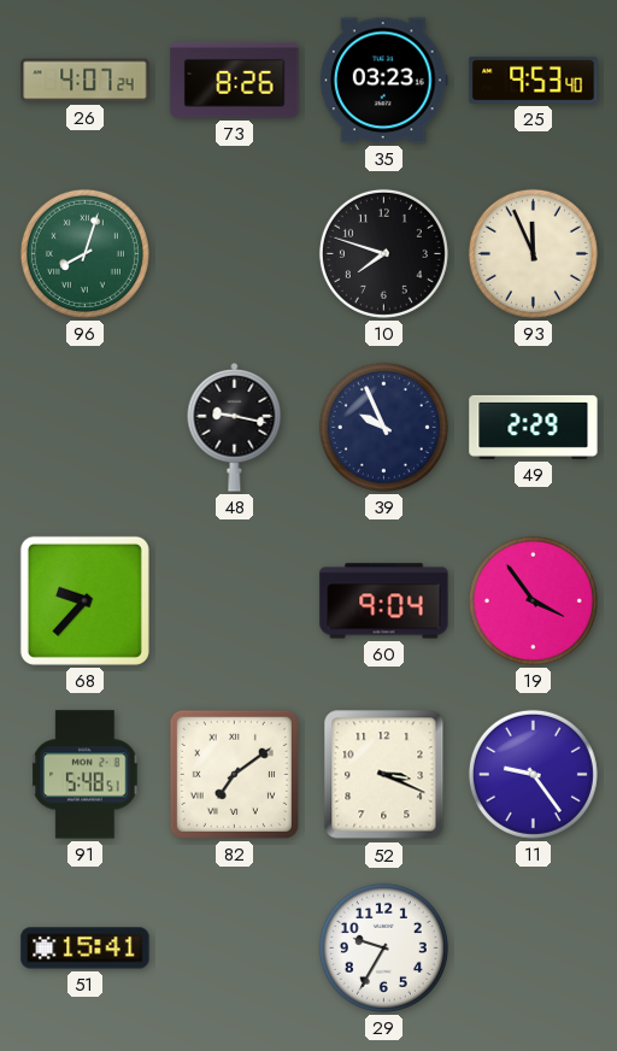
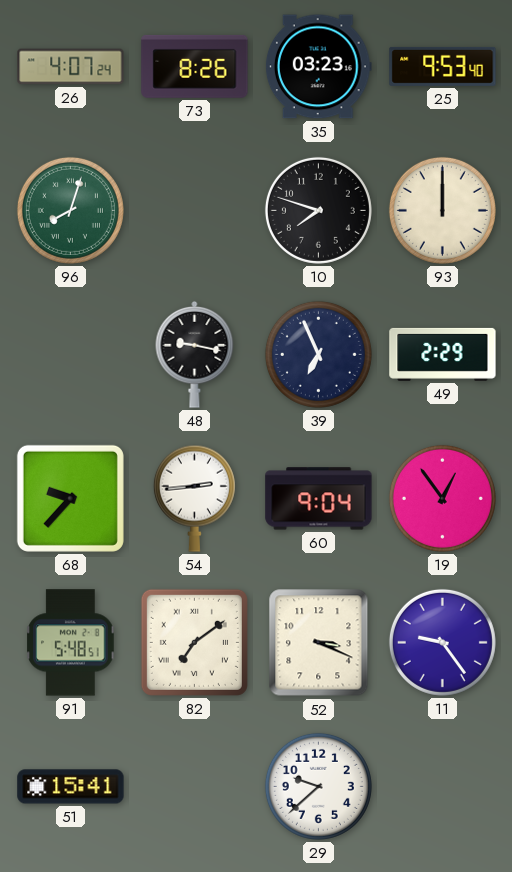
93: 11:56 -> 12:00 (442, 210)
39: 9:56 -> 6:56 (318, 354)
54: none -> 2:44 (194, 498)
19: 3:54 -> 12:54 (442, 498)
29: 9:35 -> 9:38 (318, 786)
